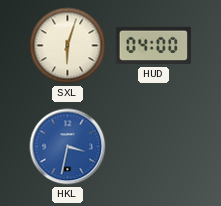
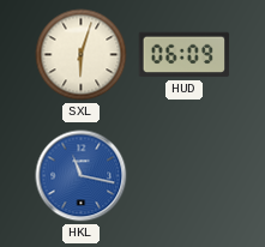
HUD: 04:00 -> 06:09 (185, 55)
HKL: 3:32 -> 11:17 (82, 176)
